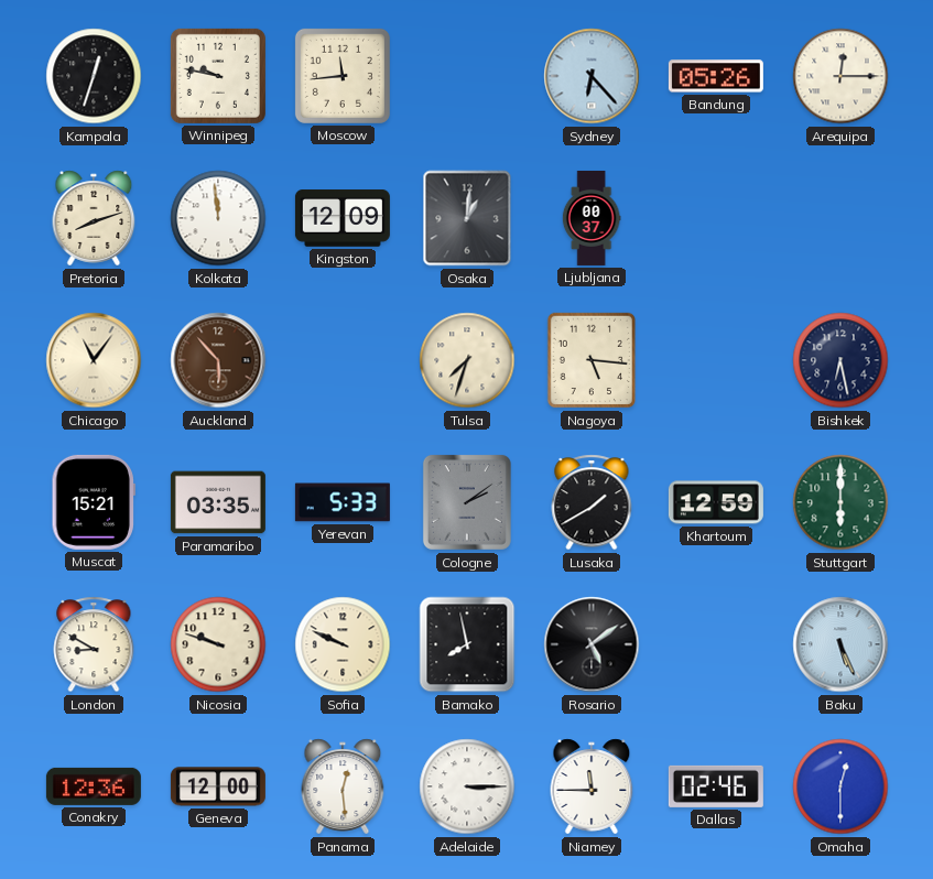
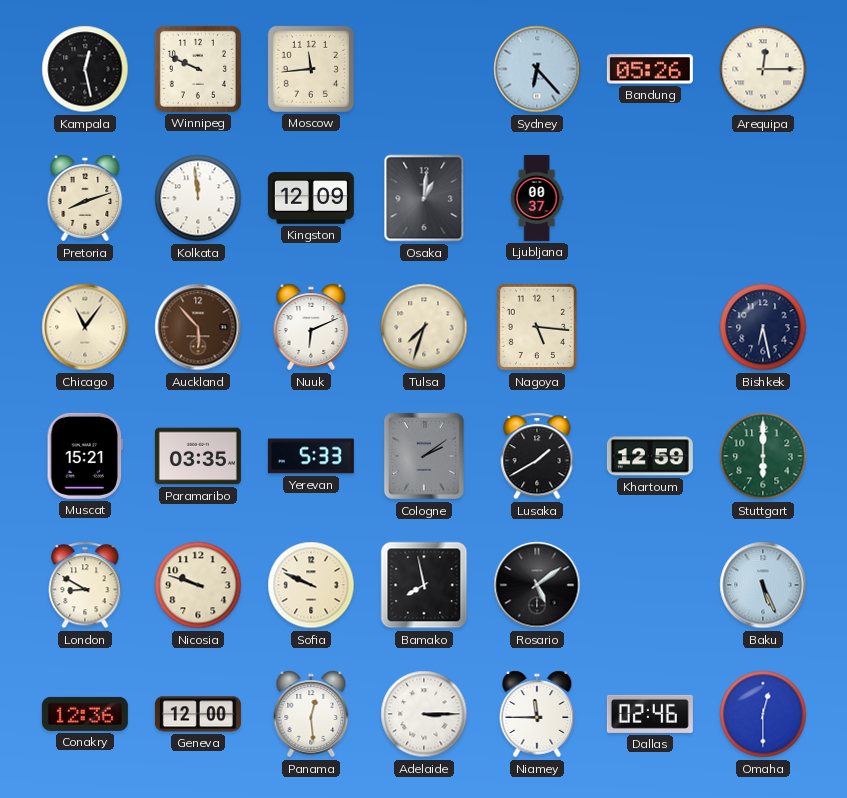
Kampala: 12:33 -> 12:28 (85, 69)
Winnipeg: 9:47 -> 9:49 (198, 69)
Nuuk: none -> 6:11 (311, 327)
